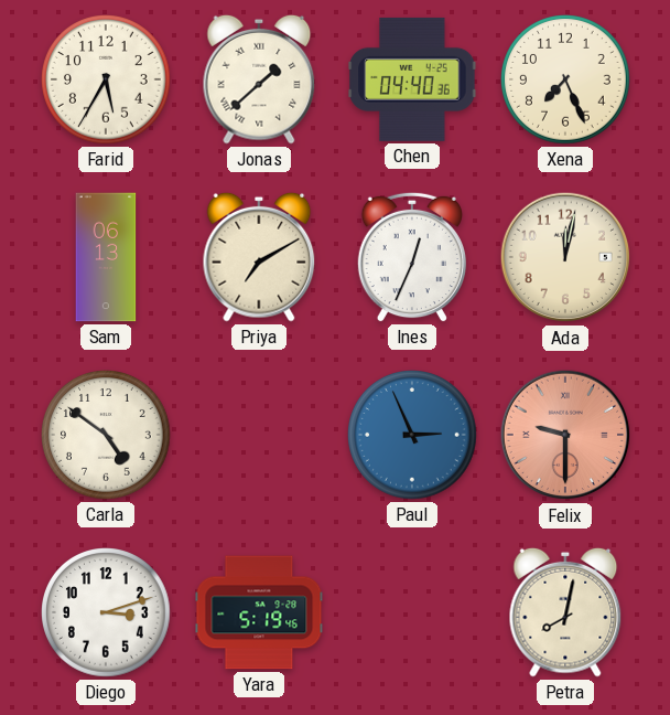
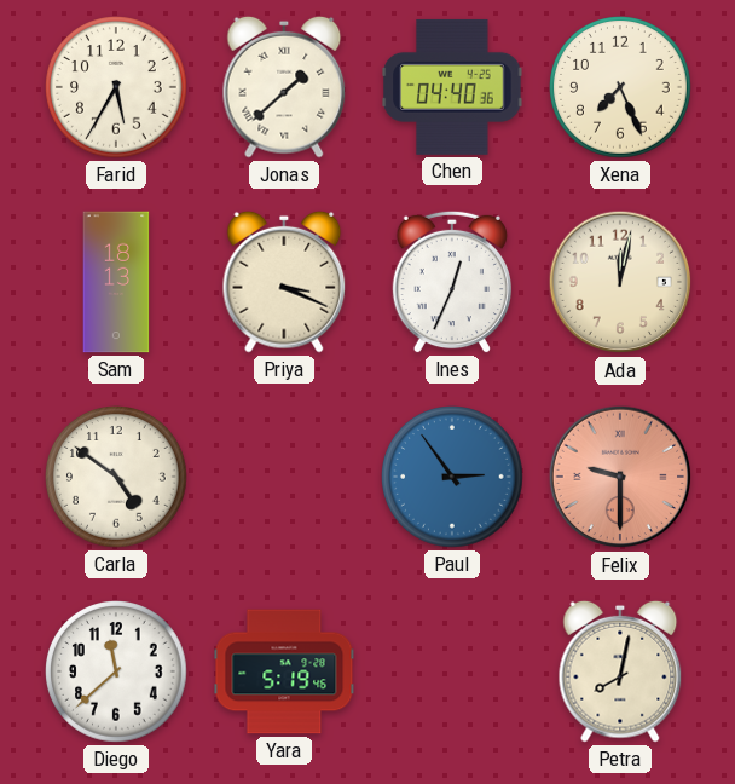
Sam: 06:13 -> 18:13 (116, 282)
Priya: 7:10 -> 3:19 (284, 282)
Paul: 2:56 -> 2:54 (453, 478)
Diego: 3:12 -> 11:38 (117, 673)
